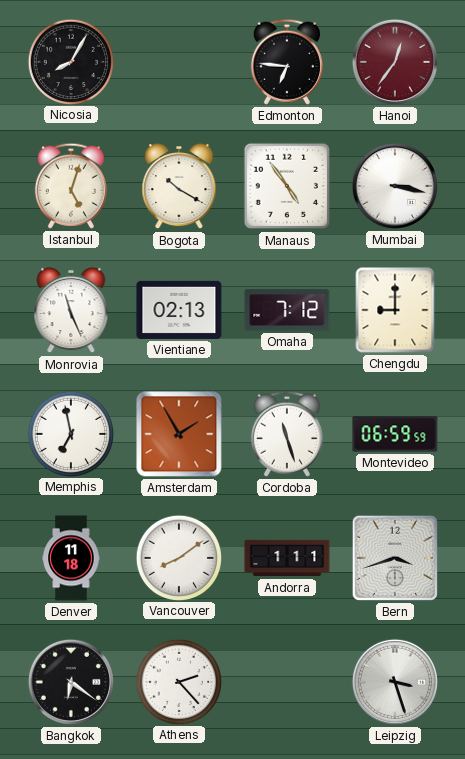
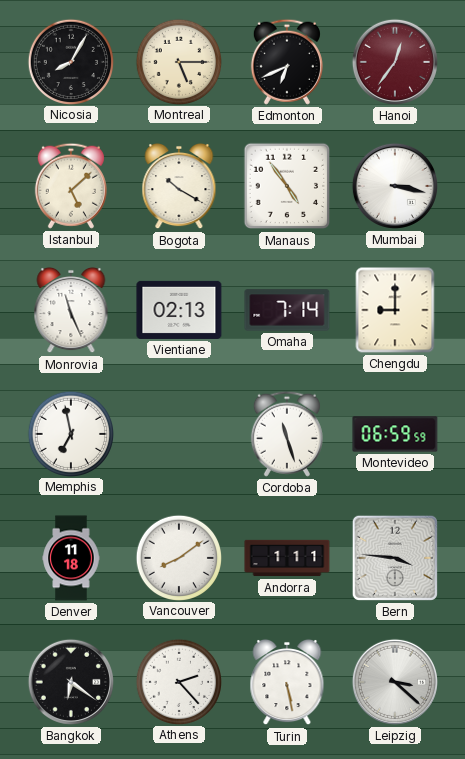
Montreal: none -> 5:15 (178, 61)
Edmonton: 6:46 -> 6:41 (287, 62)
Istanbul: 5:03 -> 5:08 (71, 186)
Omaha: 7:12 -> 7:14 (287, 310)
Amsterdam: 1:55 -> none (179, 434)
Bern: 3:42 -> 3:46 (395, 558)
Turin: none -> 5:28 (287, 682)
Leipzig: 3:27 -> 3:22 (395, 682)
